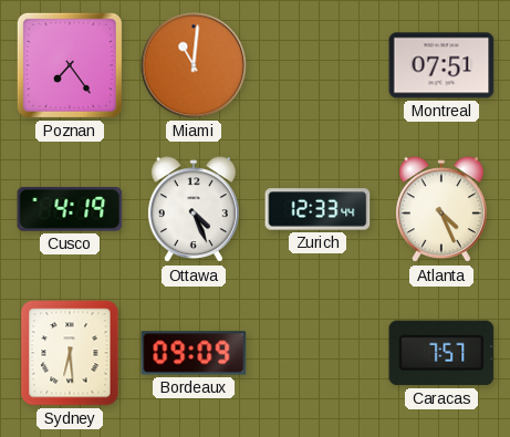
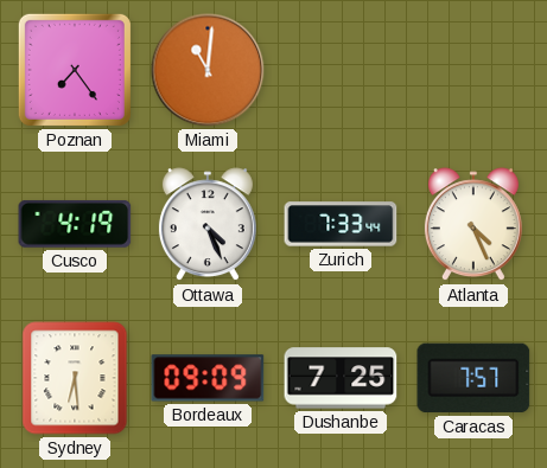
Montreal: 07:51 -> none (441, 65)
Zurich: 12:33 -> 7:33 (341, 224)
Dushanbe: none -> 7:25 (341, 378)
